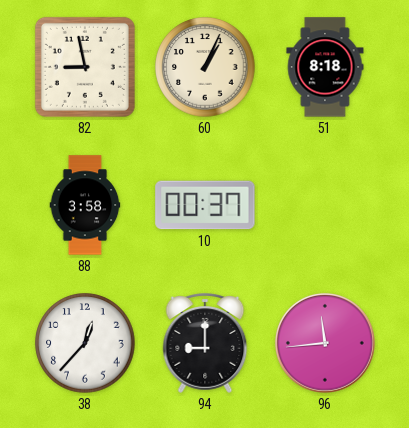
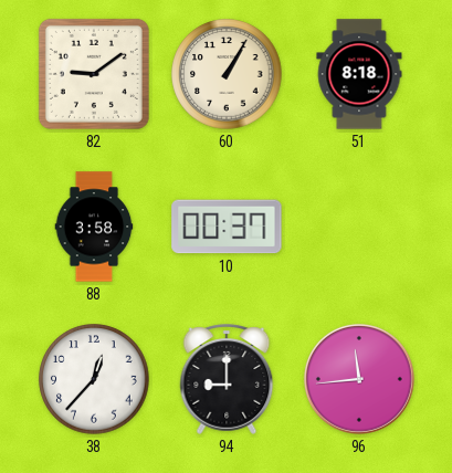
82: 8:58 -> 9:09 (94, 74)
60: 1:04 -> 1:05 (227, 74)
